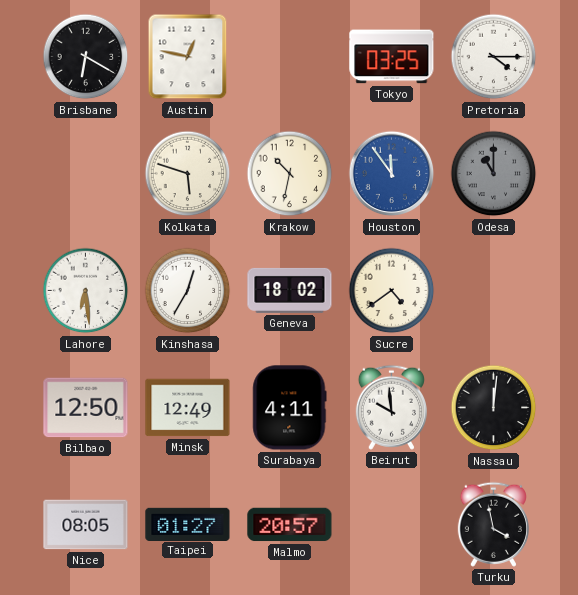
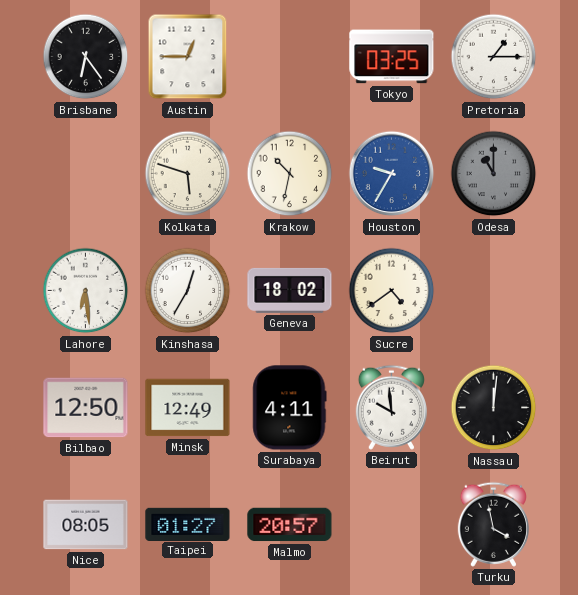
Brisbane: 6:20 -> 6:24 (86, 57)
Austin: 12:47 -> 12:45 (188, 57)
Pretoria: 4:15 -> 1:15 (494, 57)
Houston: 11:54 -> 9:35 (392, 174)
